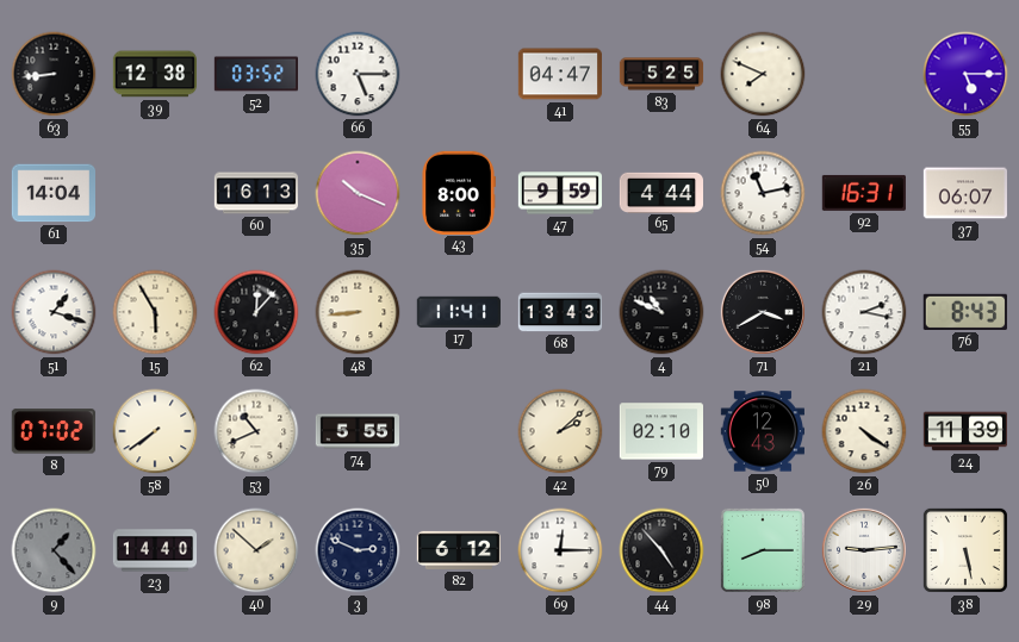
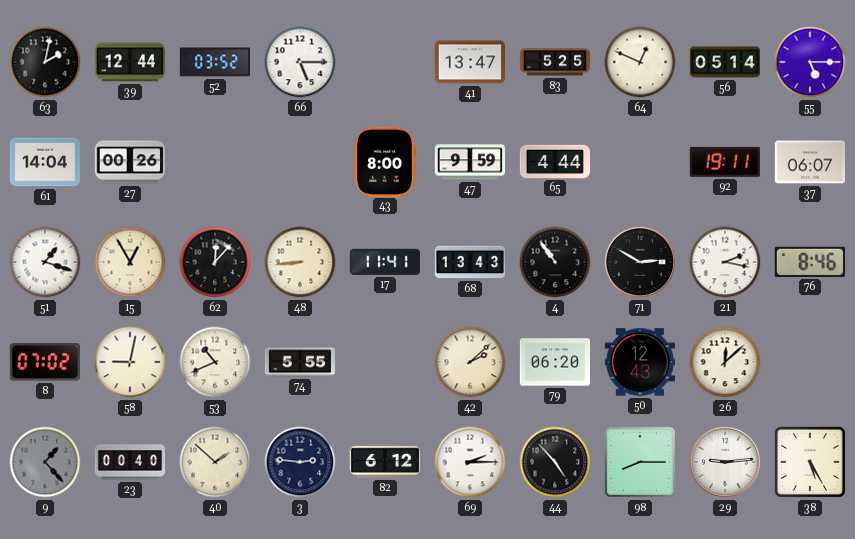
63: 8:44 -> 2:02 (45, 62)
39: 12:38 -> 12:44 (129, 62)
41: 04:47 -> 13:47 (469, 62)
64: 7:49 -> 12:49 (640, 62)
56: none -> 05:14 (725, 62)
27: none -> 00:26 (129, 162)
60: 16:13 -> none (255, 193)
35: 10:19 -> none (358, 193)
54: 11:13 -> none (763, 193)
92: 16:31 -> 19:11 (725, 162)
15: 5:55 -> 12:55 (130, 262)
4: 10:49 -> 10:54 (555, 262)
71: 3:40 -> 2:50 (640, 262)
76: 8:43 -> 8:46 (810, 262)
58: 7:39 -> 9:02 (130, 362)
79: 02:10 -> 06:20 (554, 362)
26: 4:21 -> 12:08 (725, 362)
24: 11:39 -> none (965, 431)
23: 14:40 -> 00:40 (130, 462)
3: 2:49 -> 2:46 (300, 462)
69: 12:15 -> 2:15 (470, 462)
38: 5:28 -> 5:25 (810, 462)
